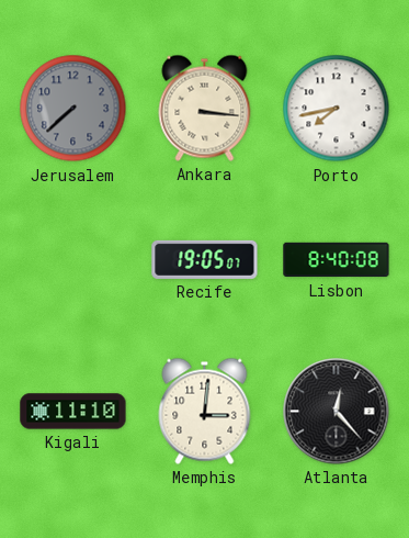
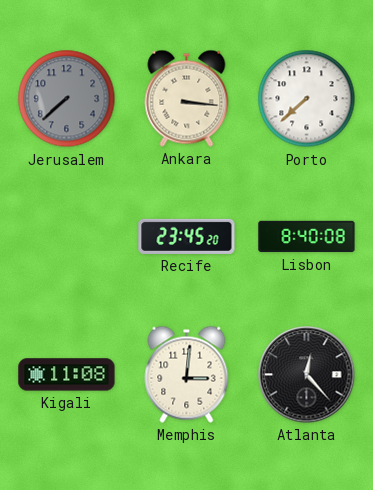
Porto: 7:43 -> 7:38 (307, 99)
Recife: 19:05 -> 23:45 (187, 236)
Kigali: 11:10 -> 11:08 (67, 375)
